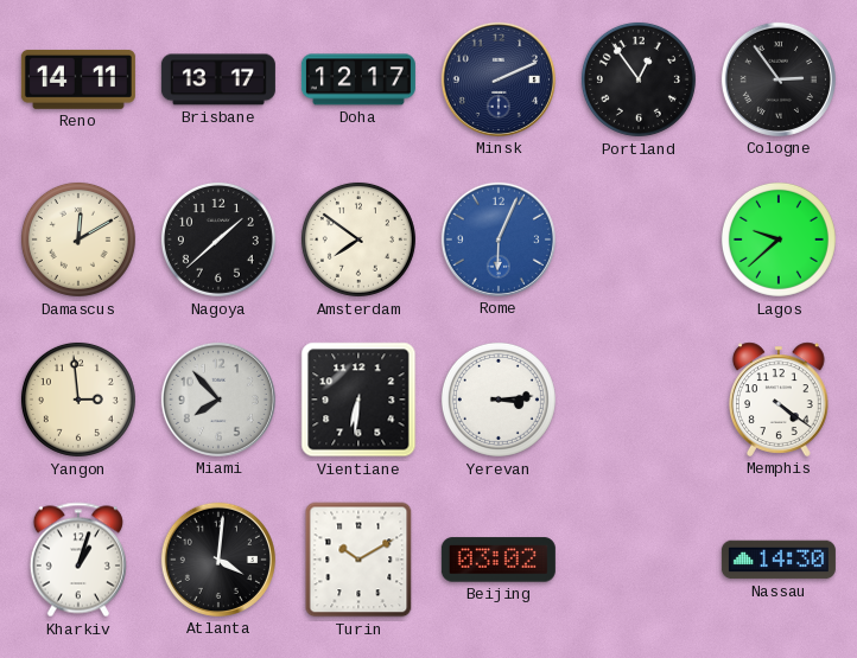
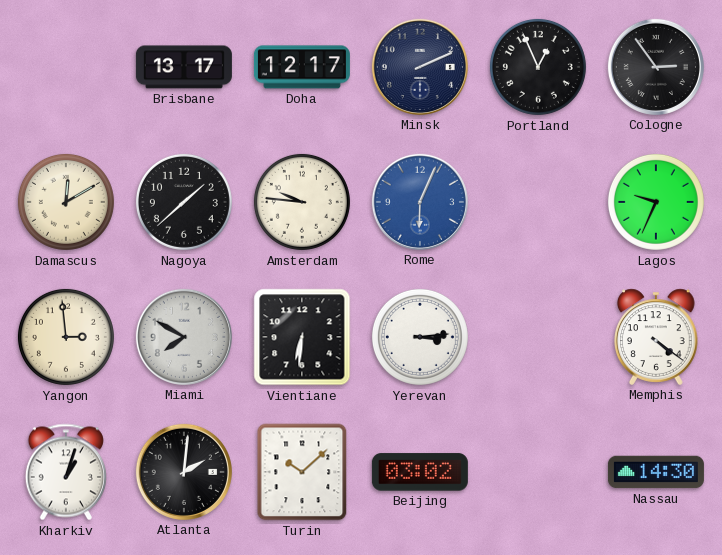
Reno: 14:11 -> none (78, 79)
Portland: 12:54 -> 12:56 (538, 67)
Amsterdam: 7:51 -> 9:46 (302, 202)
Lagos: 9:38 -> 9:34 (656, 202)
Miami: 7:53 -> 7:50 (184, 337)
Atlanta: 4:01 -> 2:01 (184, 472)
Turin: 10:10 -> 10:08 (302, 472)
